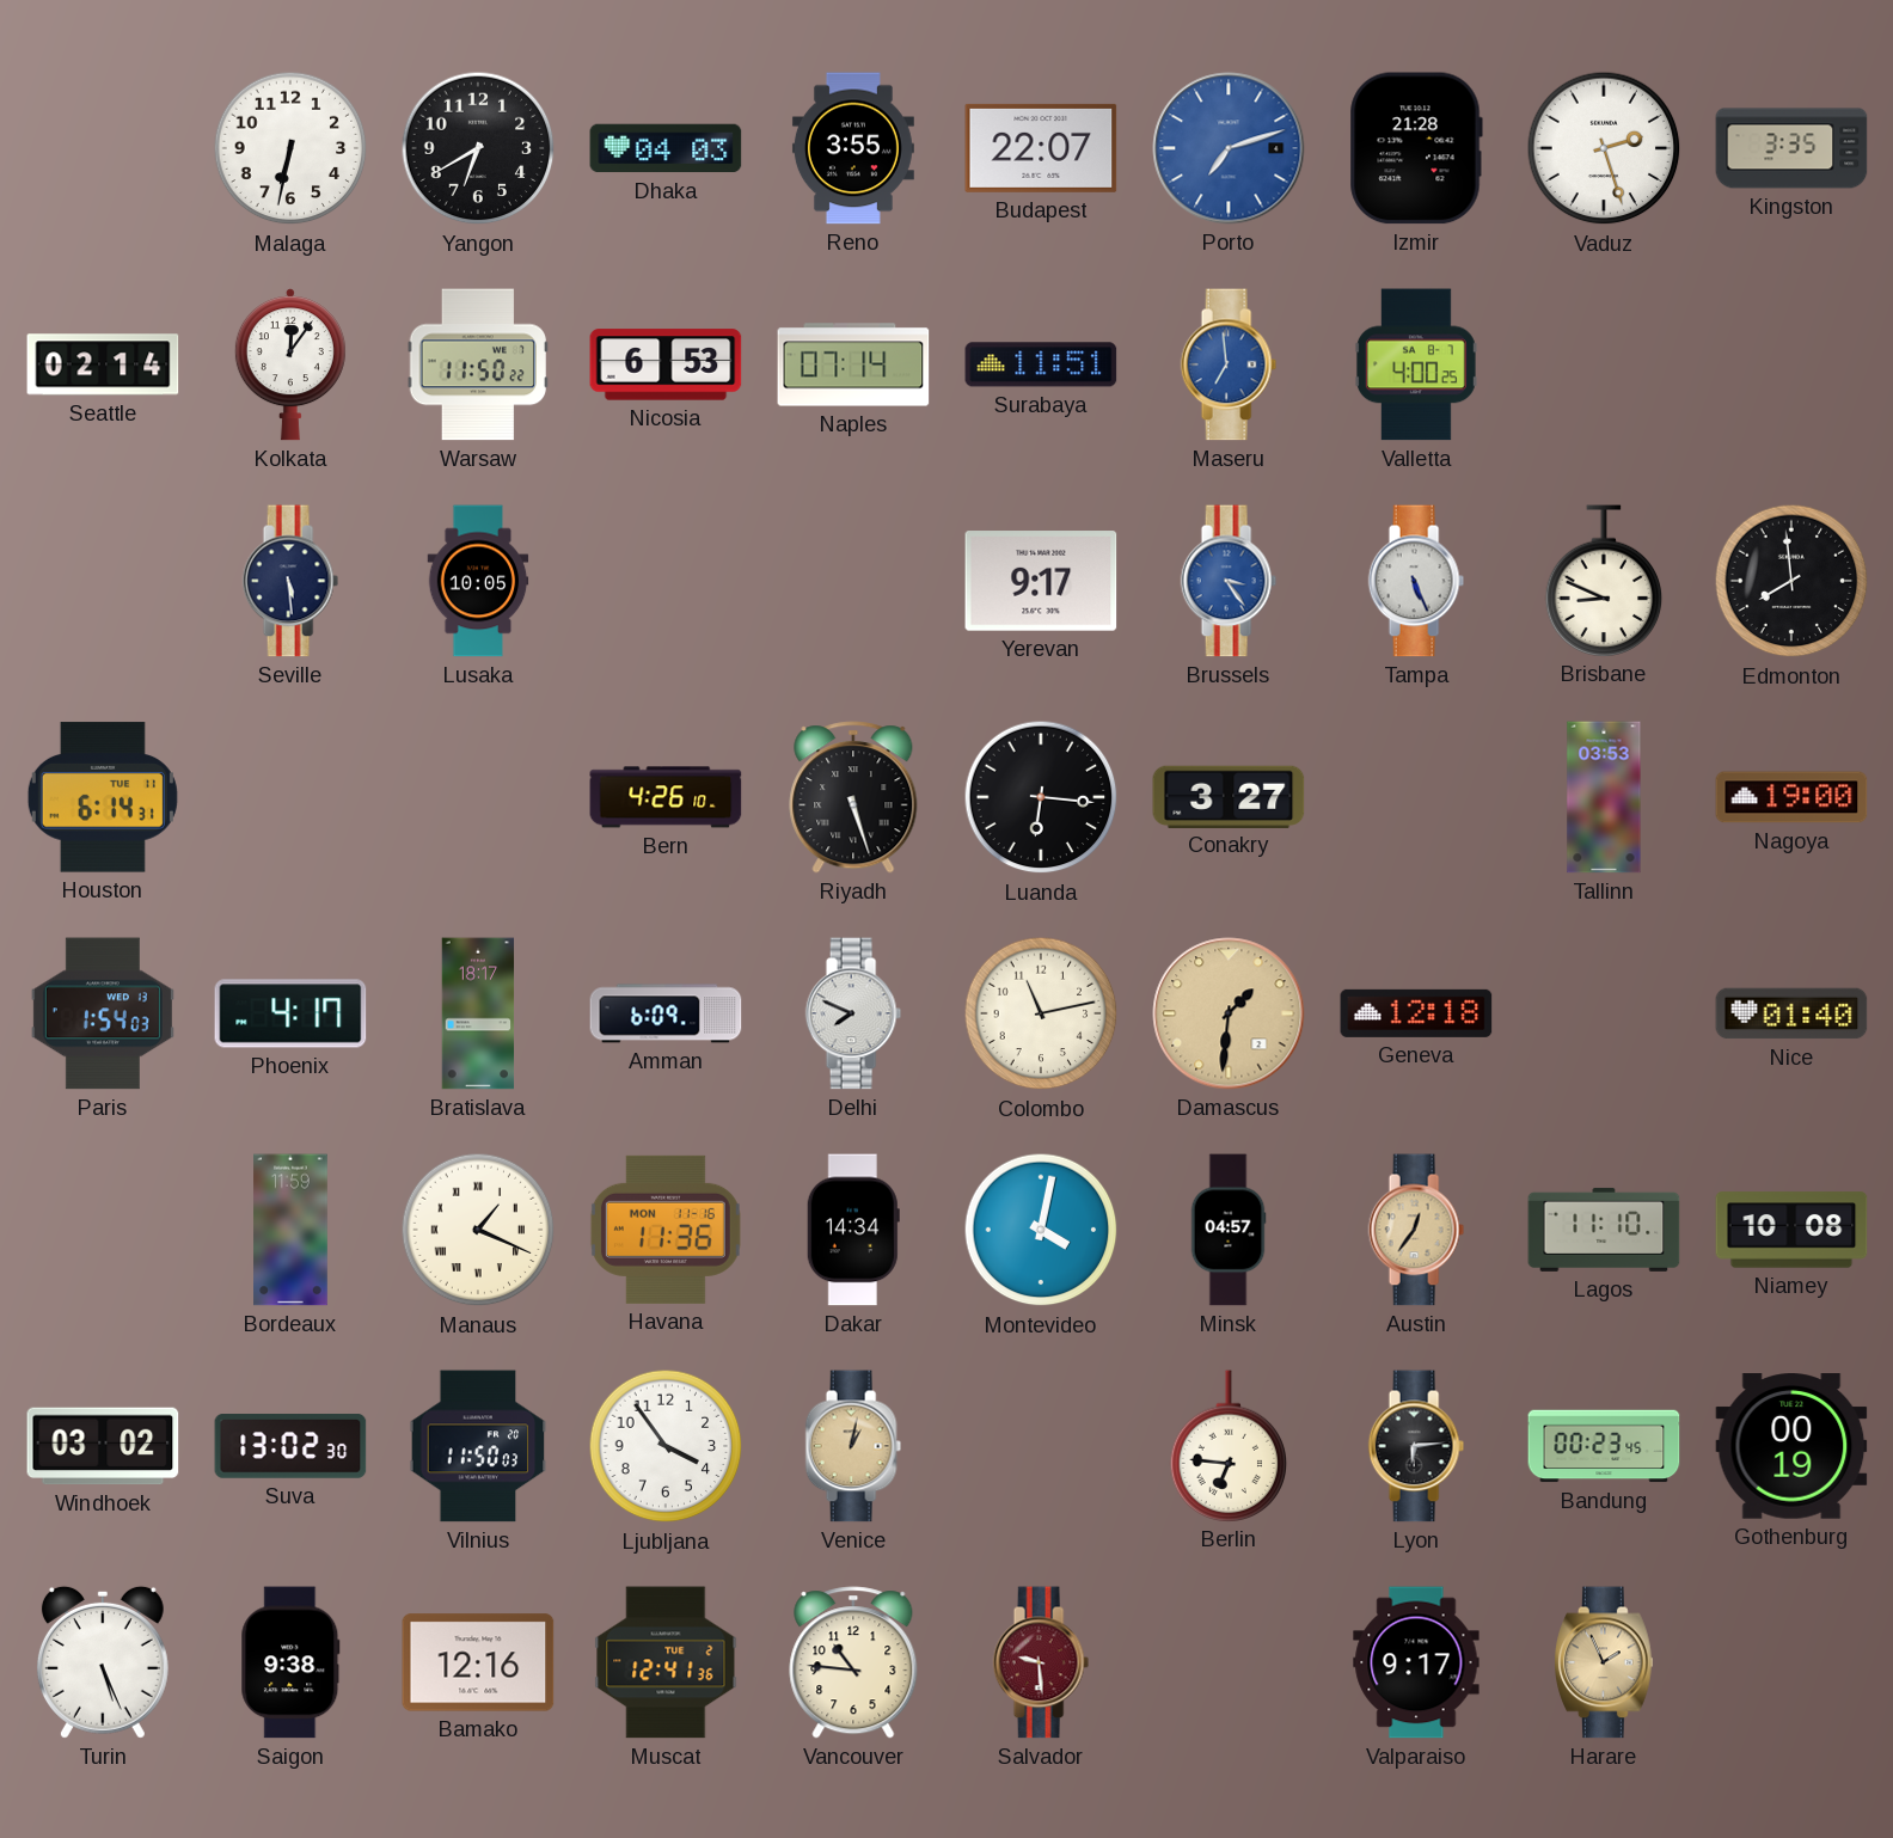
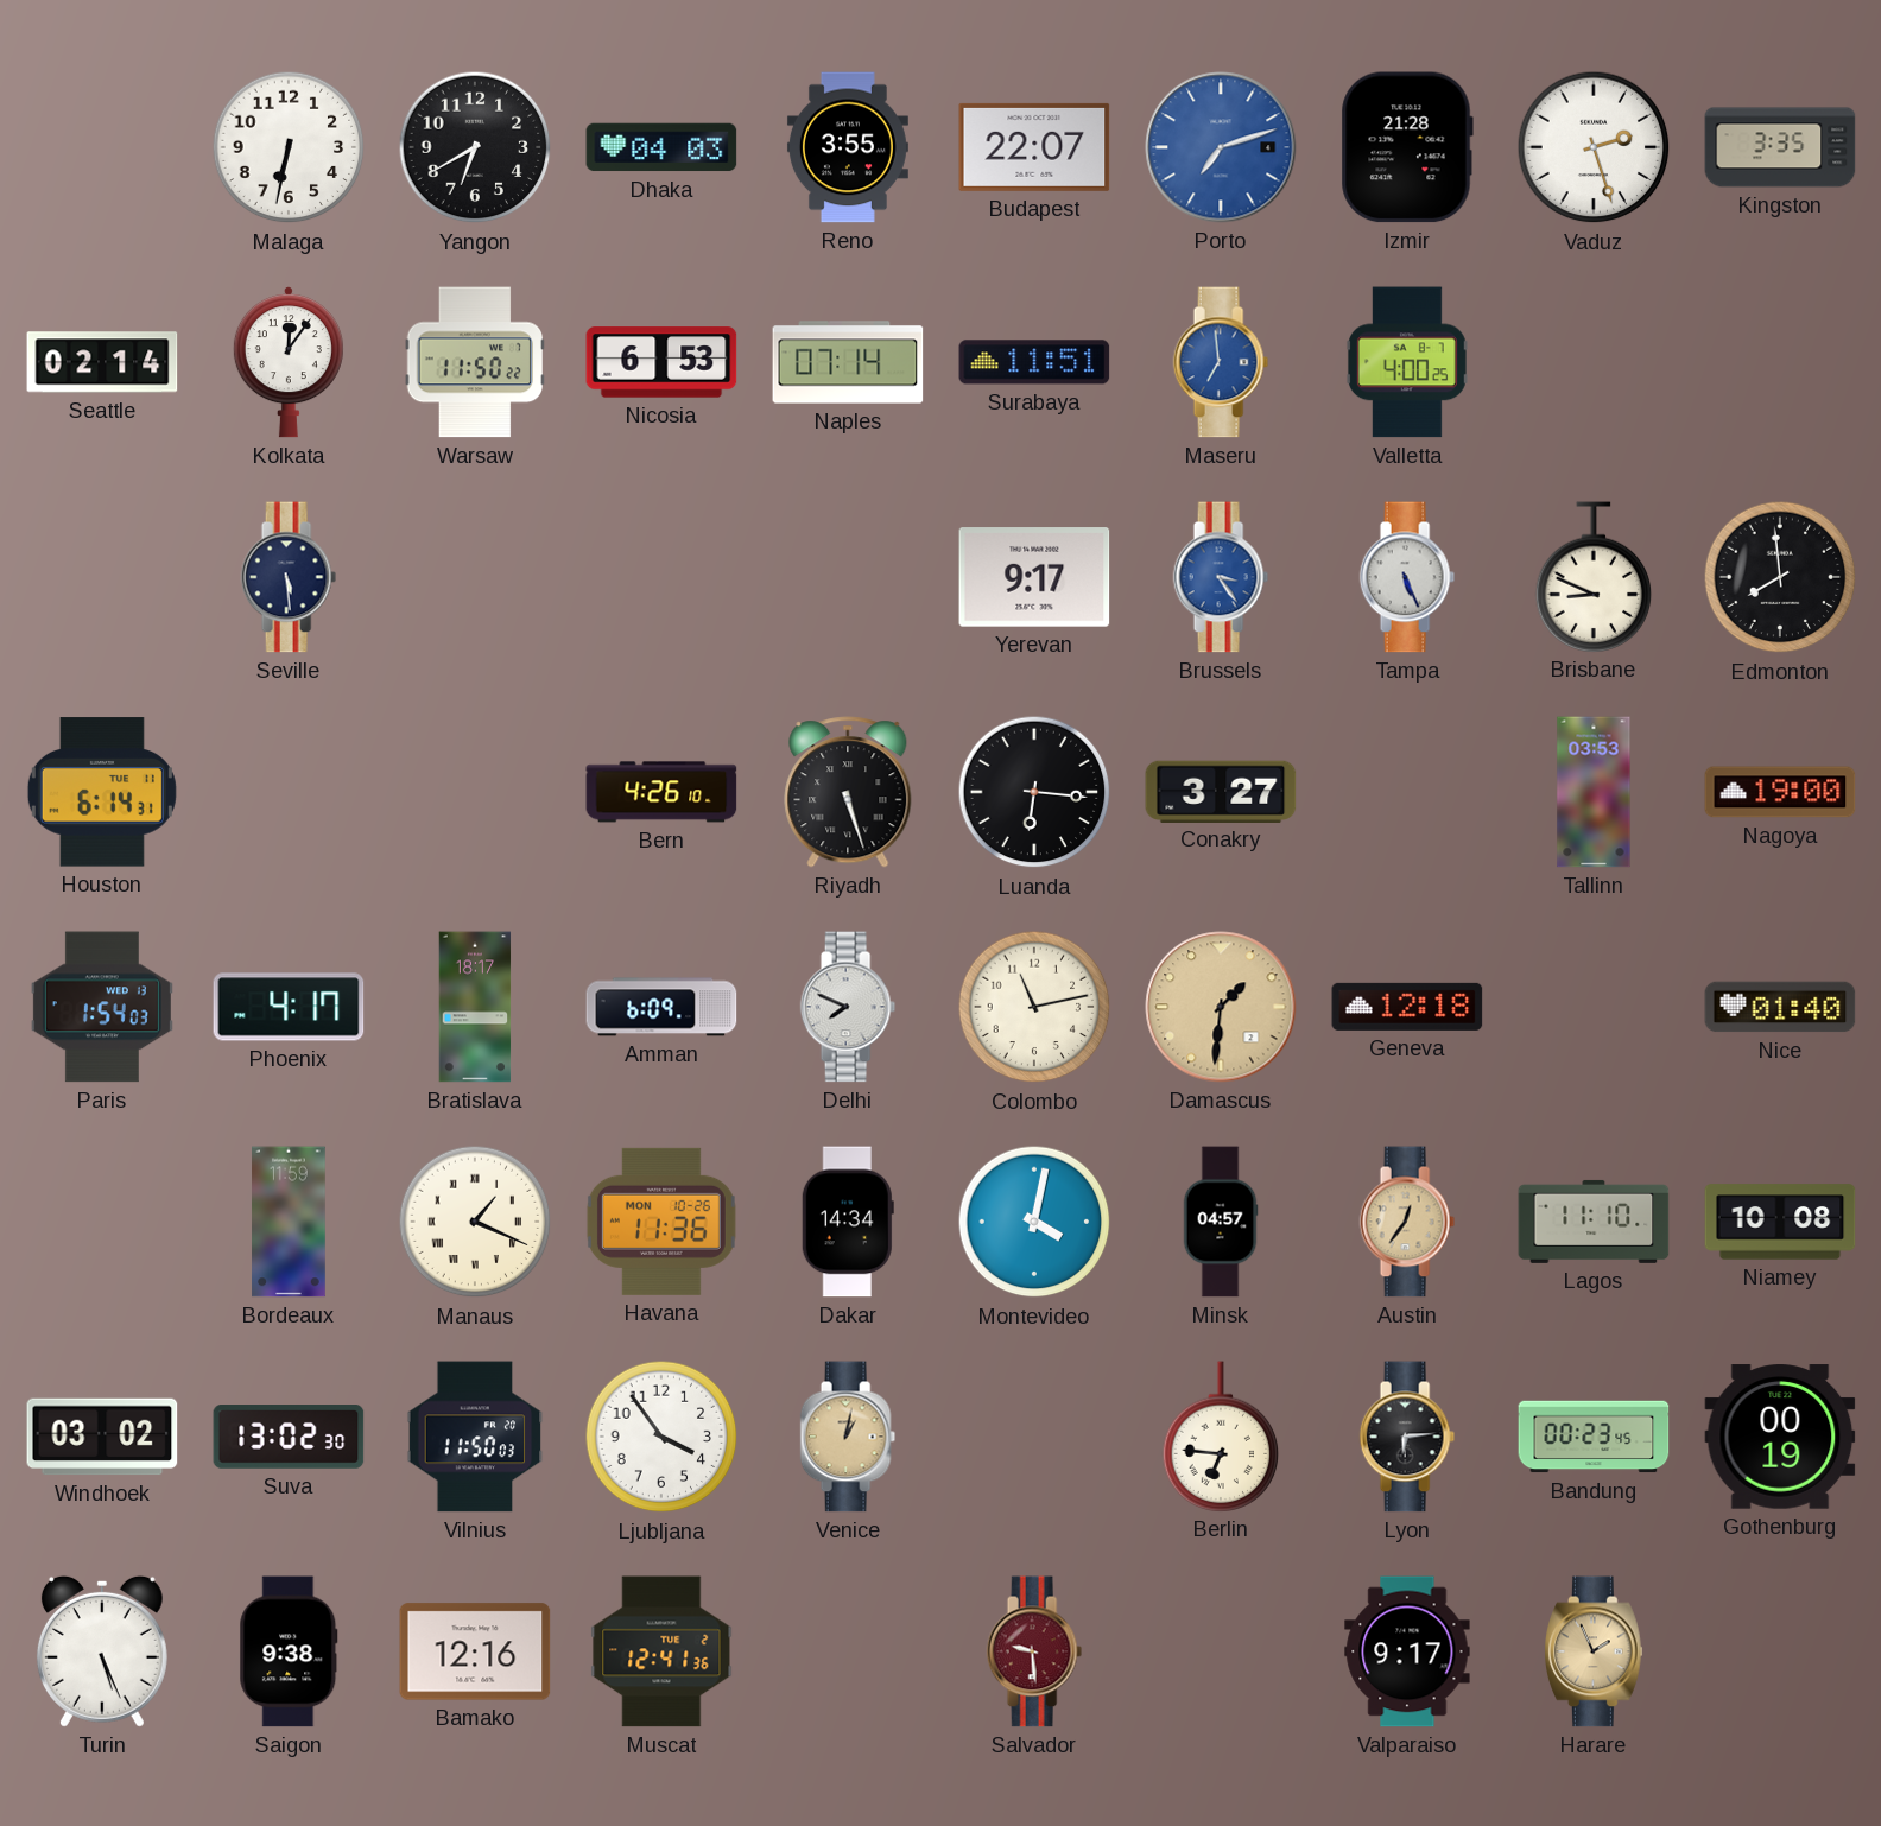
Lusaka: 10:05 -> none (478, 581)
Havana date: MON 11-16 -> MON 10-26 (661, 1222)
Vancouver: 10:46 -> none (853, 1662)
